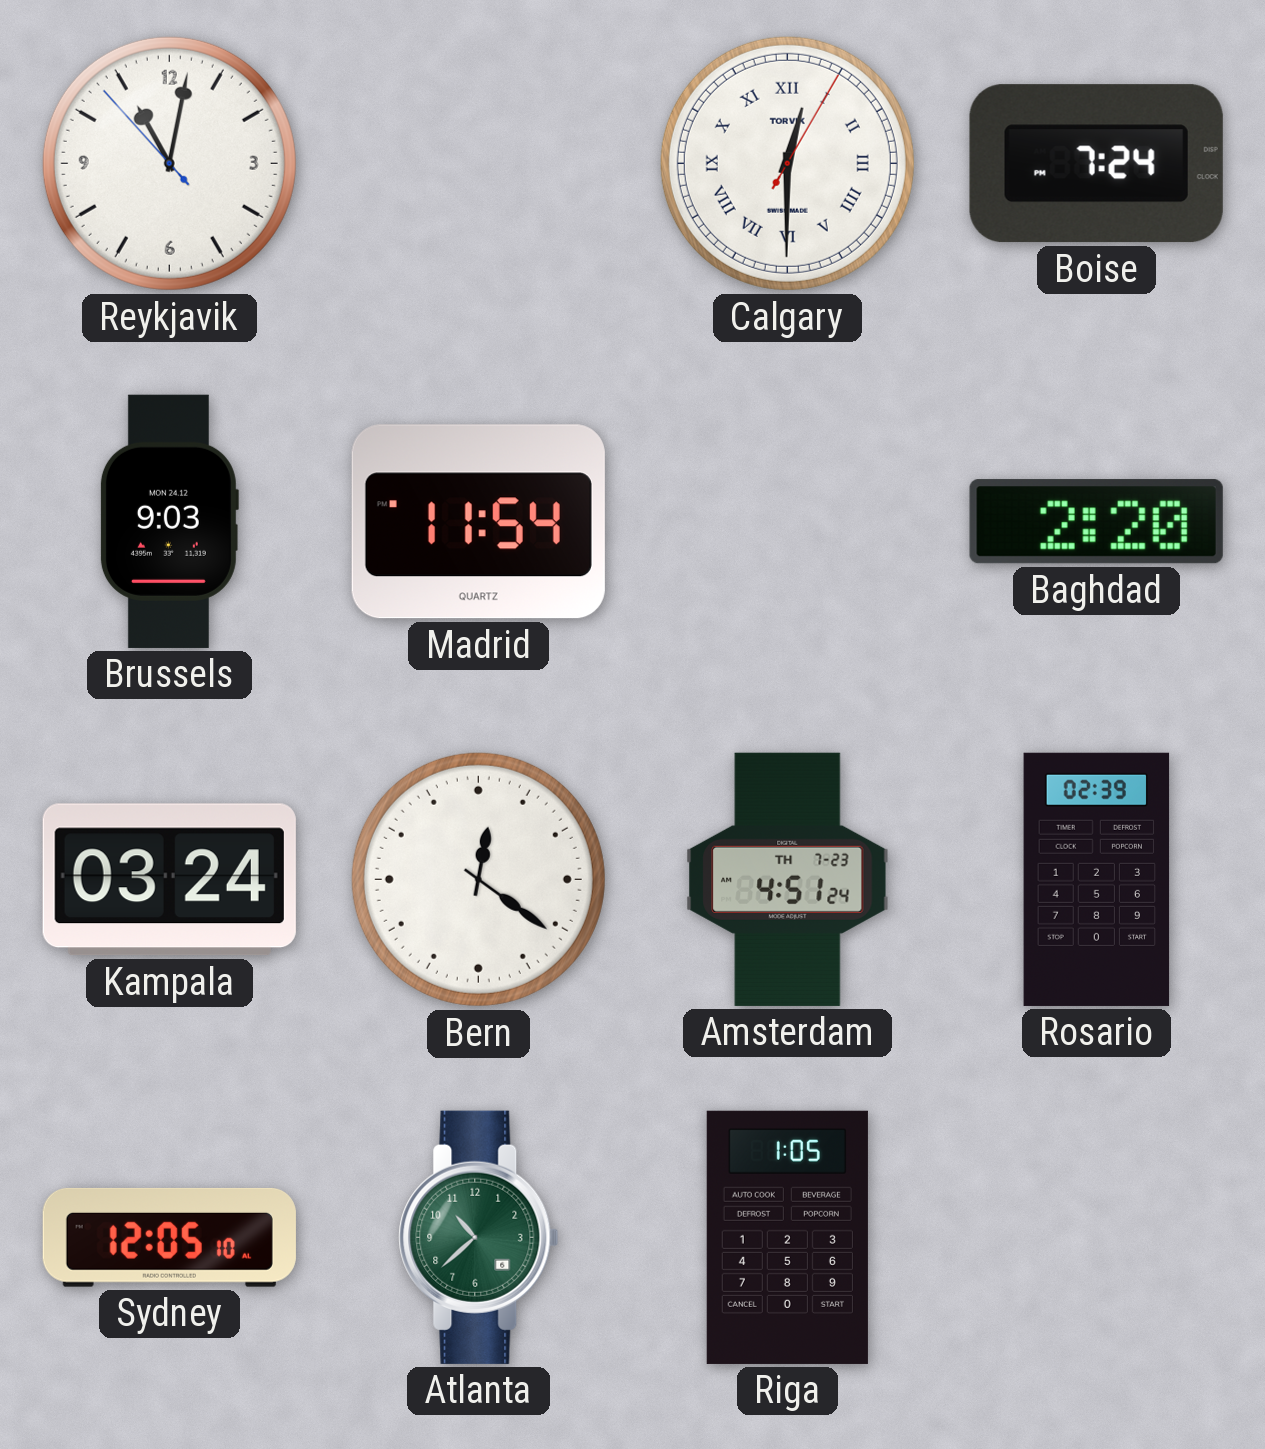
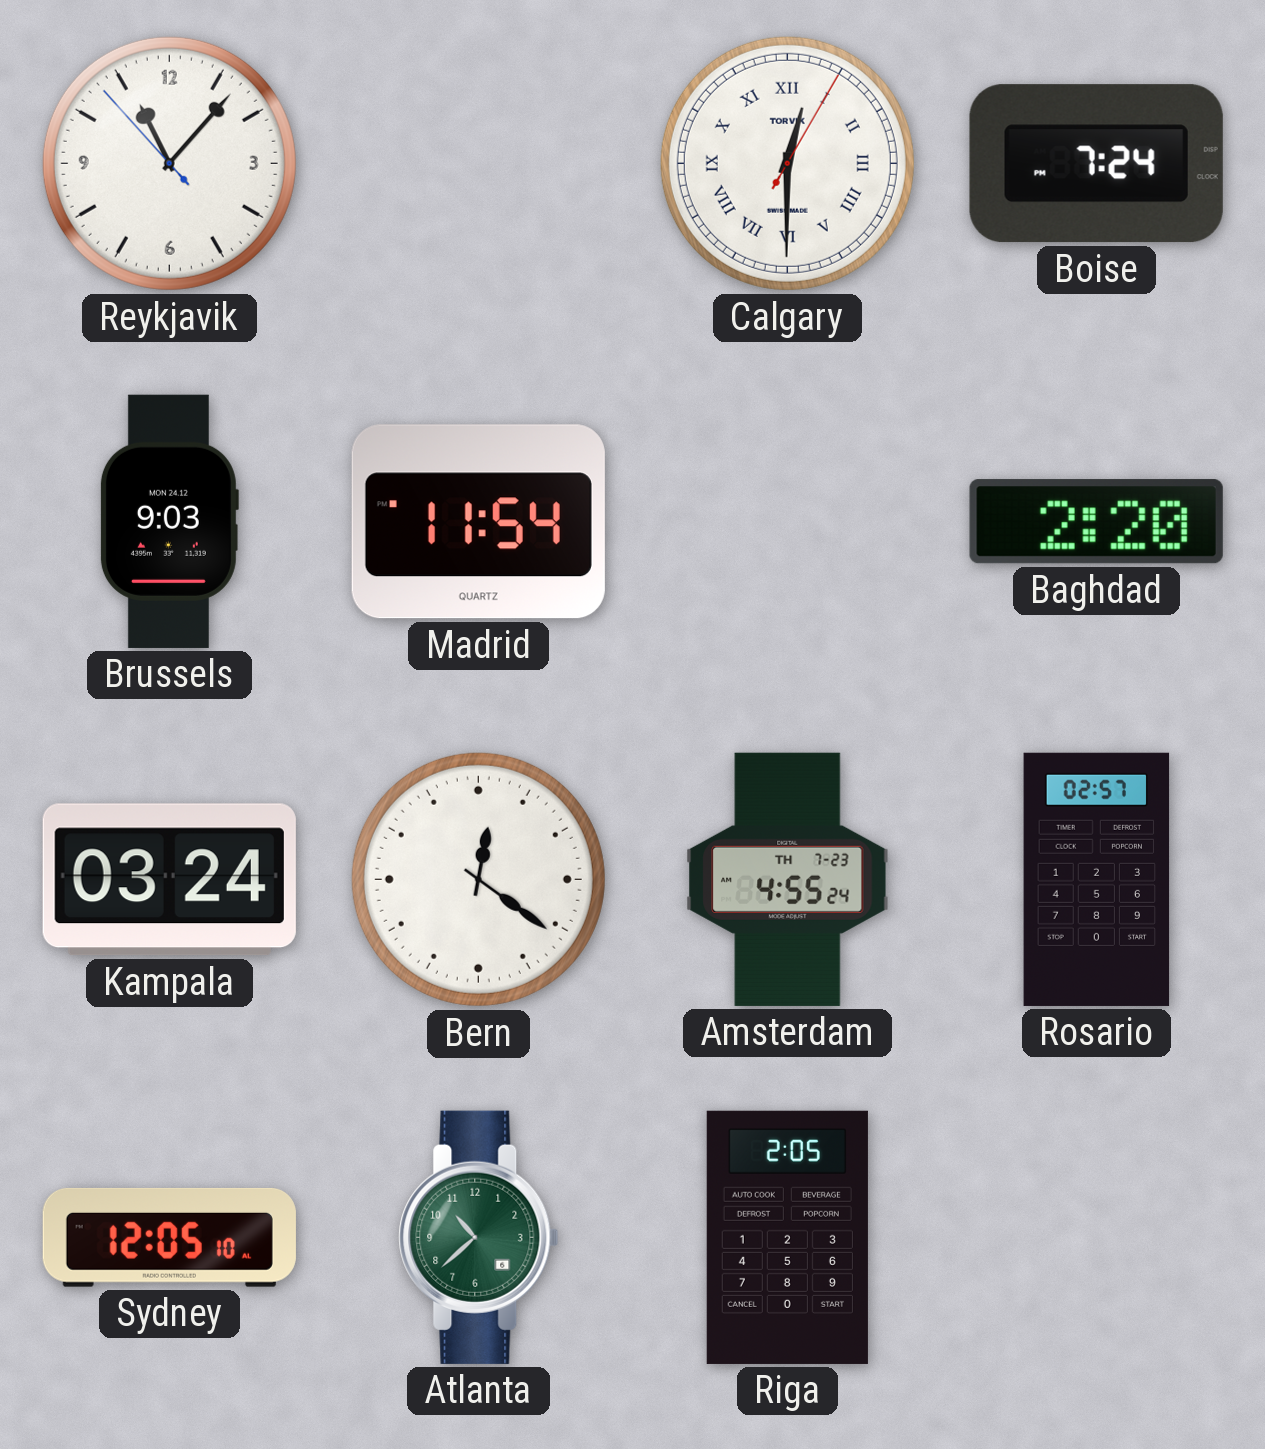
Reykjavik: 11:01 -> 11:06 (169, 163)
Amsterdam: 4:51 -> 4:55 (788, 879)
Rosario: 02:39 -> 02:57 (1097, 879)
Riga: 1:05 -> 2:05 (787, 1237)
